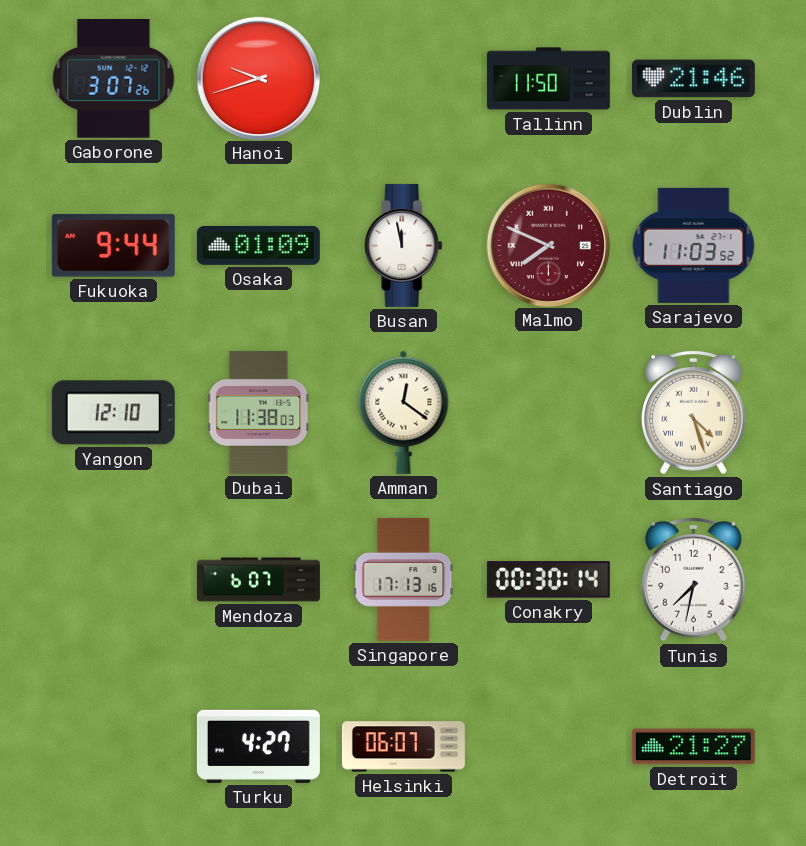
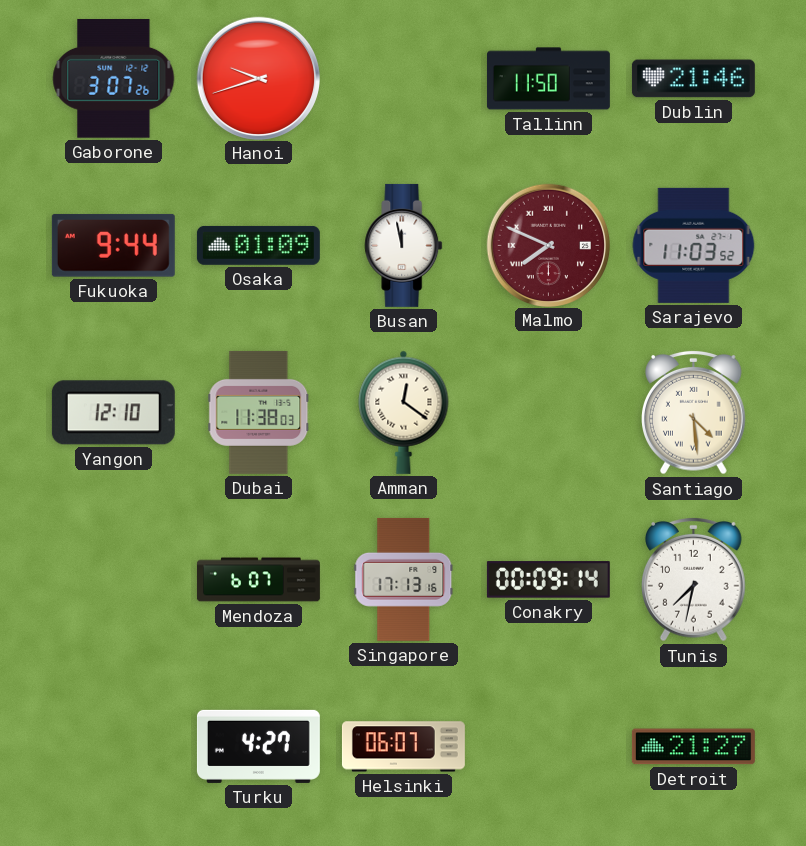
Santiago: 4:27 -> 4:29 (694, 412)
Conakry: 00:30 -> 00:09 (548, 580)
